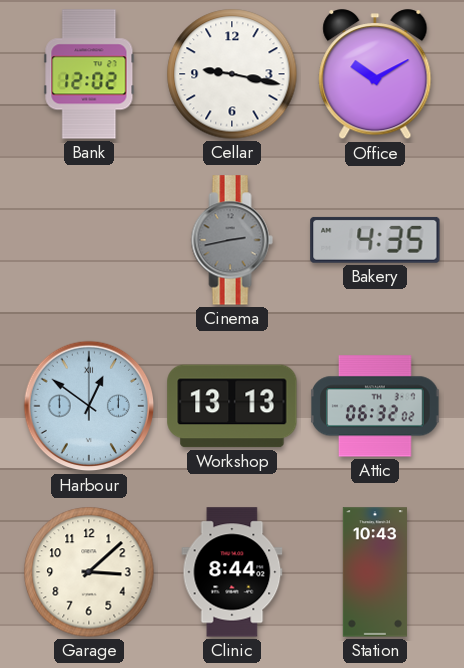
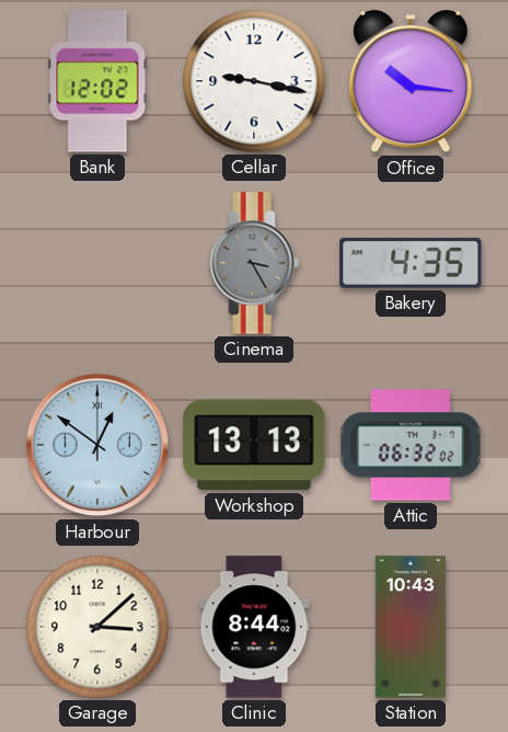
Office: 10:10 -> 10:16 (411, 82)
Cinema: 2:43 -> 3:25 (254, 263)
